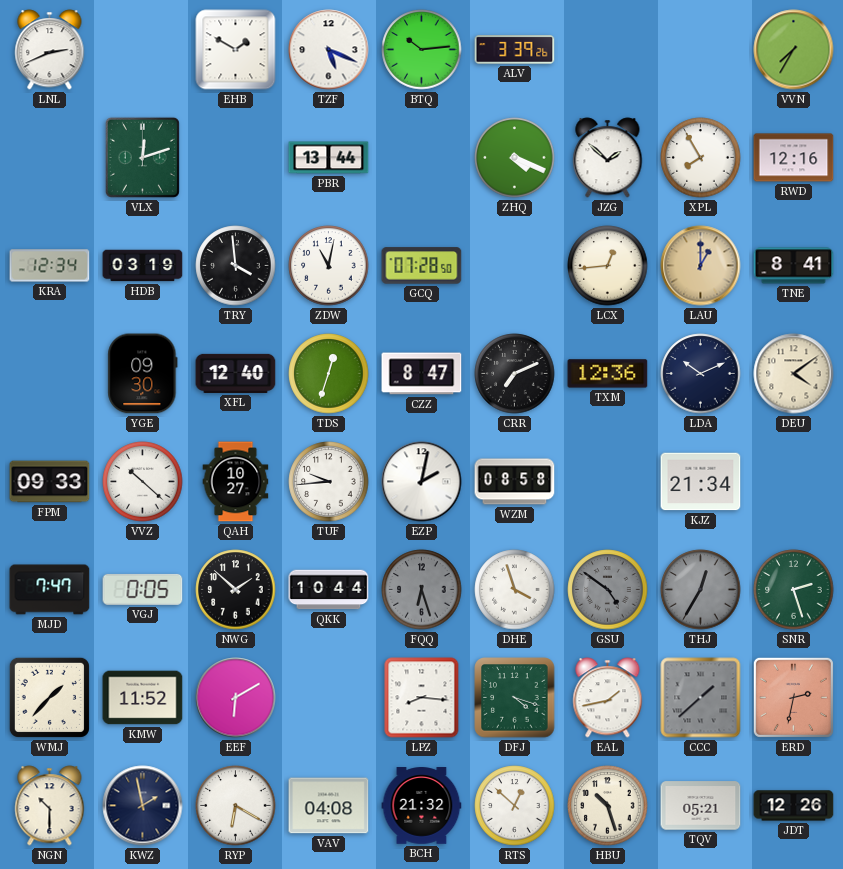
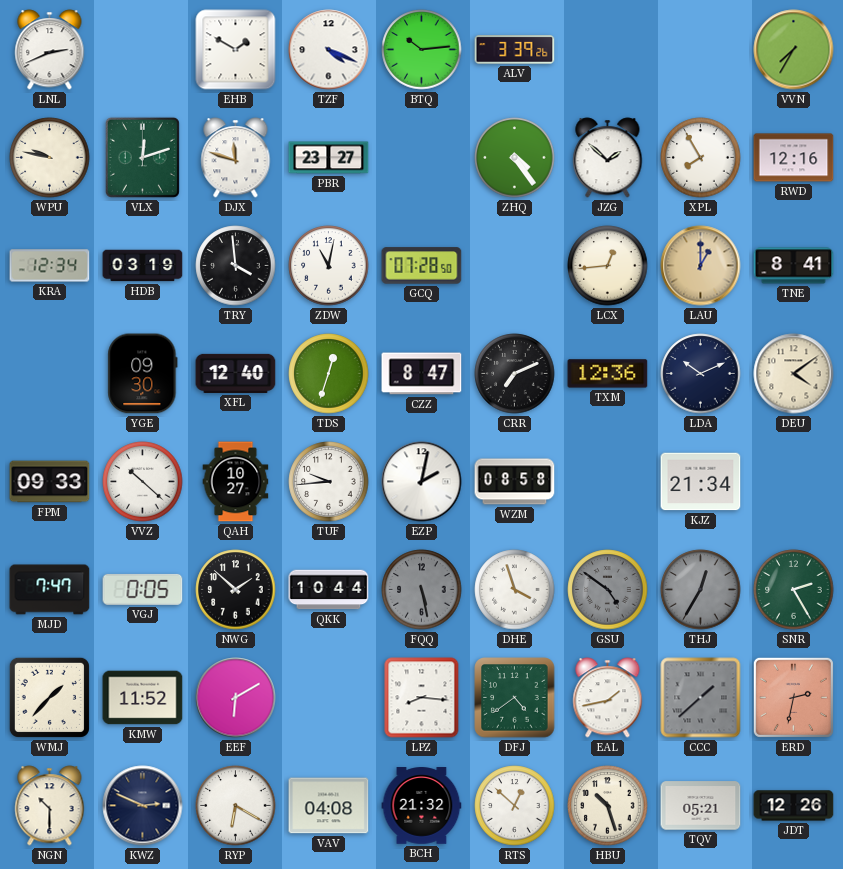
TZF: 5:19 -> 4:19 (329, 50)
WPU: none -> 9:47 (50, 158)
DJX: none -> 11:48 (236, 158)
PBR: 13:44 -> 23:27 (329, 158)
ZHQ: 4:19 -> 4:24 (515, 158)
FQQ: 6:27 -> 5:28 (422, 590)
SNR: 2:27 -> 2:25 (794, 590)
DFJ: 4:18 -> 4:39 (515, 698)
KWZ: 1:58 -> 2:49 (143, 806)
